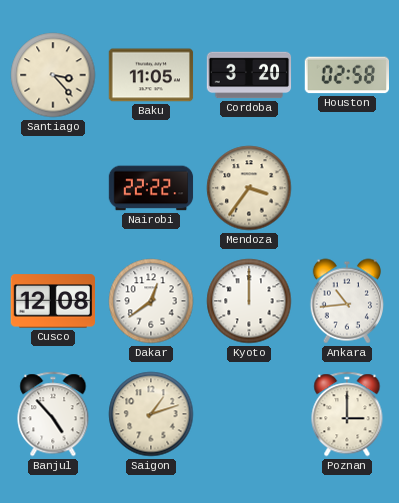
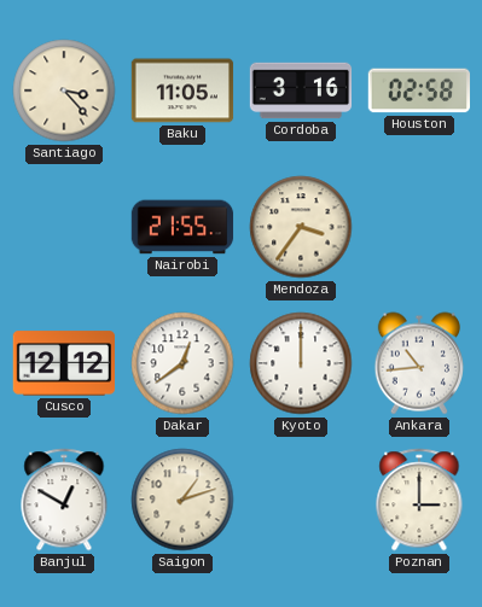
Cordoba: 3:20 -> 3:16 (301, 91)
Nairobi: 22:22 -> 21:55 (182, 227)
Cusco: 12:08 -> 12:12 (63, 363)
Banjul: 4:53 -> 12:50 (64, 500)
